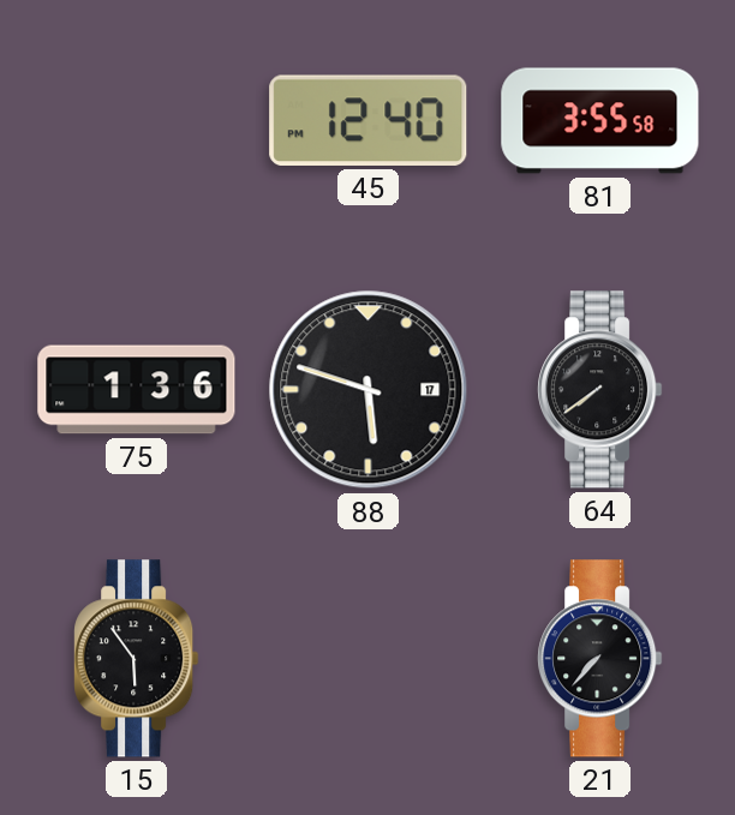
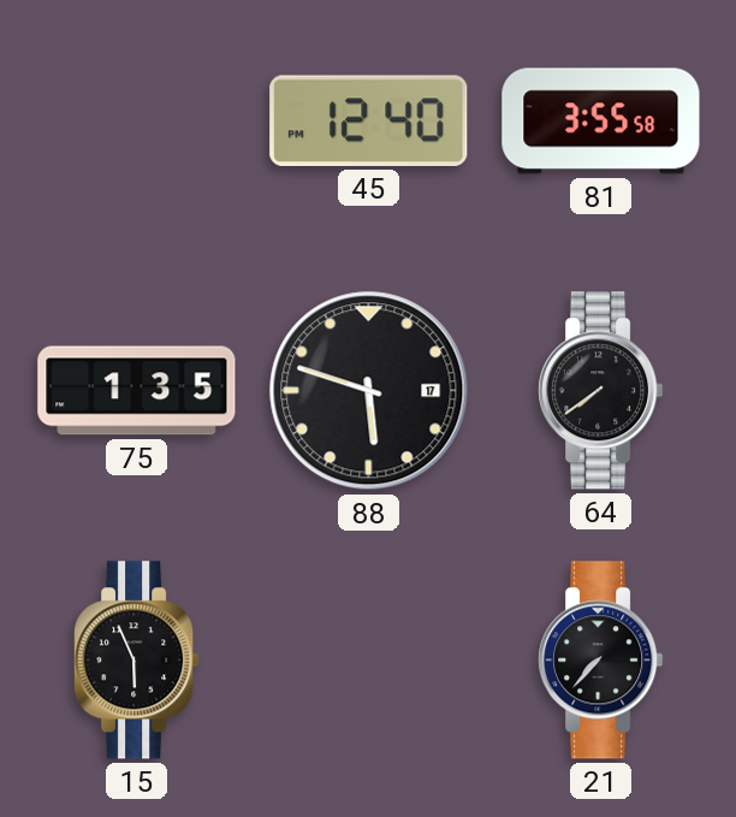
75: 1:36 -> 1:35 (137, 391)
15: 5:54 -> 5:56 (137, 661)
